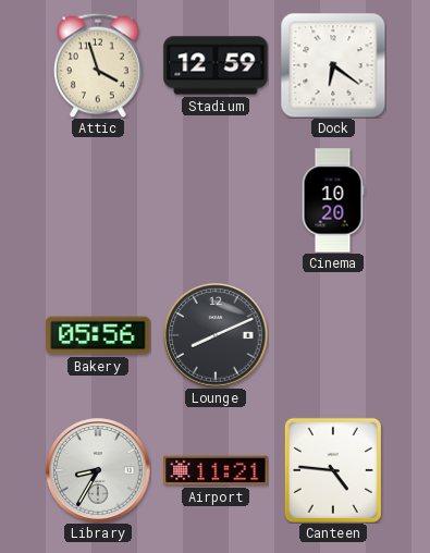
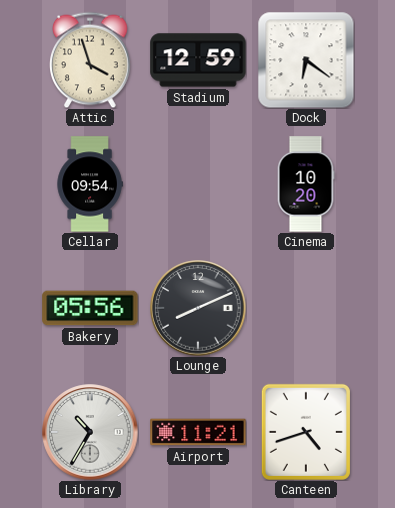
Cellar: none -> 09:54 (90, 184)
Library: 8:35 -> 10:35 (90, 432)
Canteen: 4:46 -> 4:42 (306, 432)
